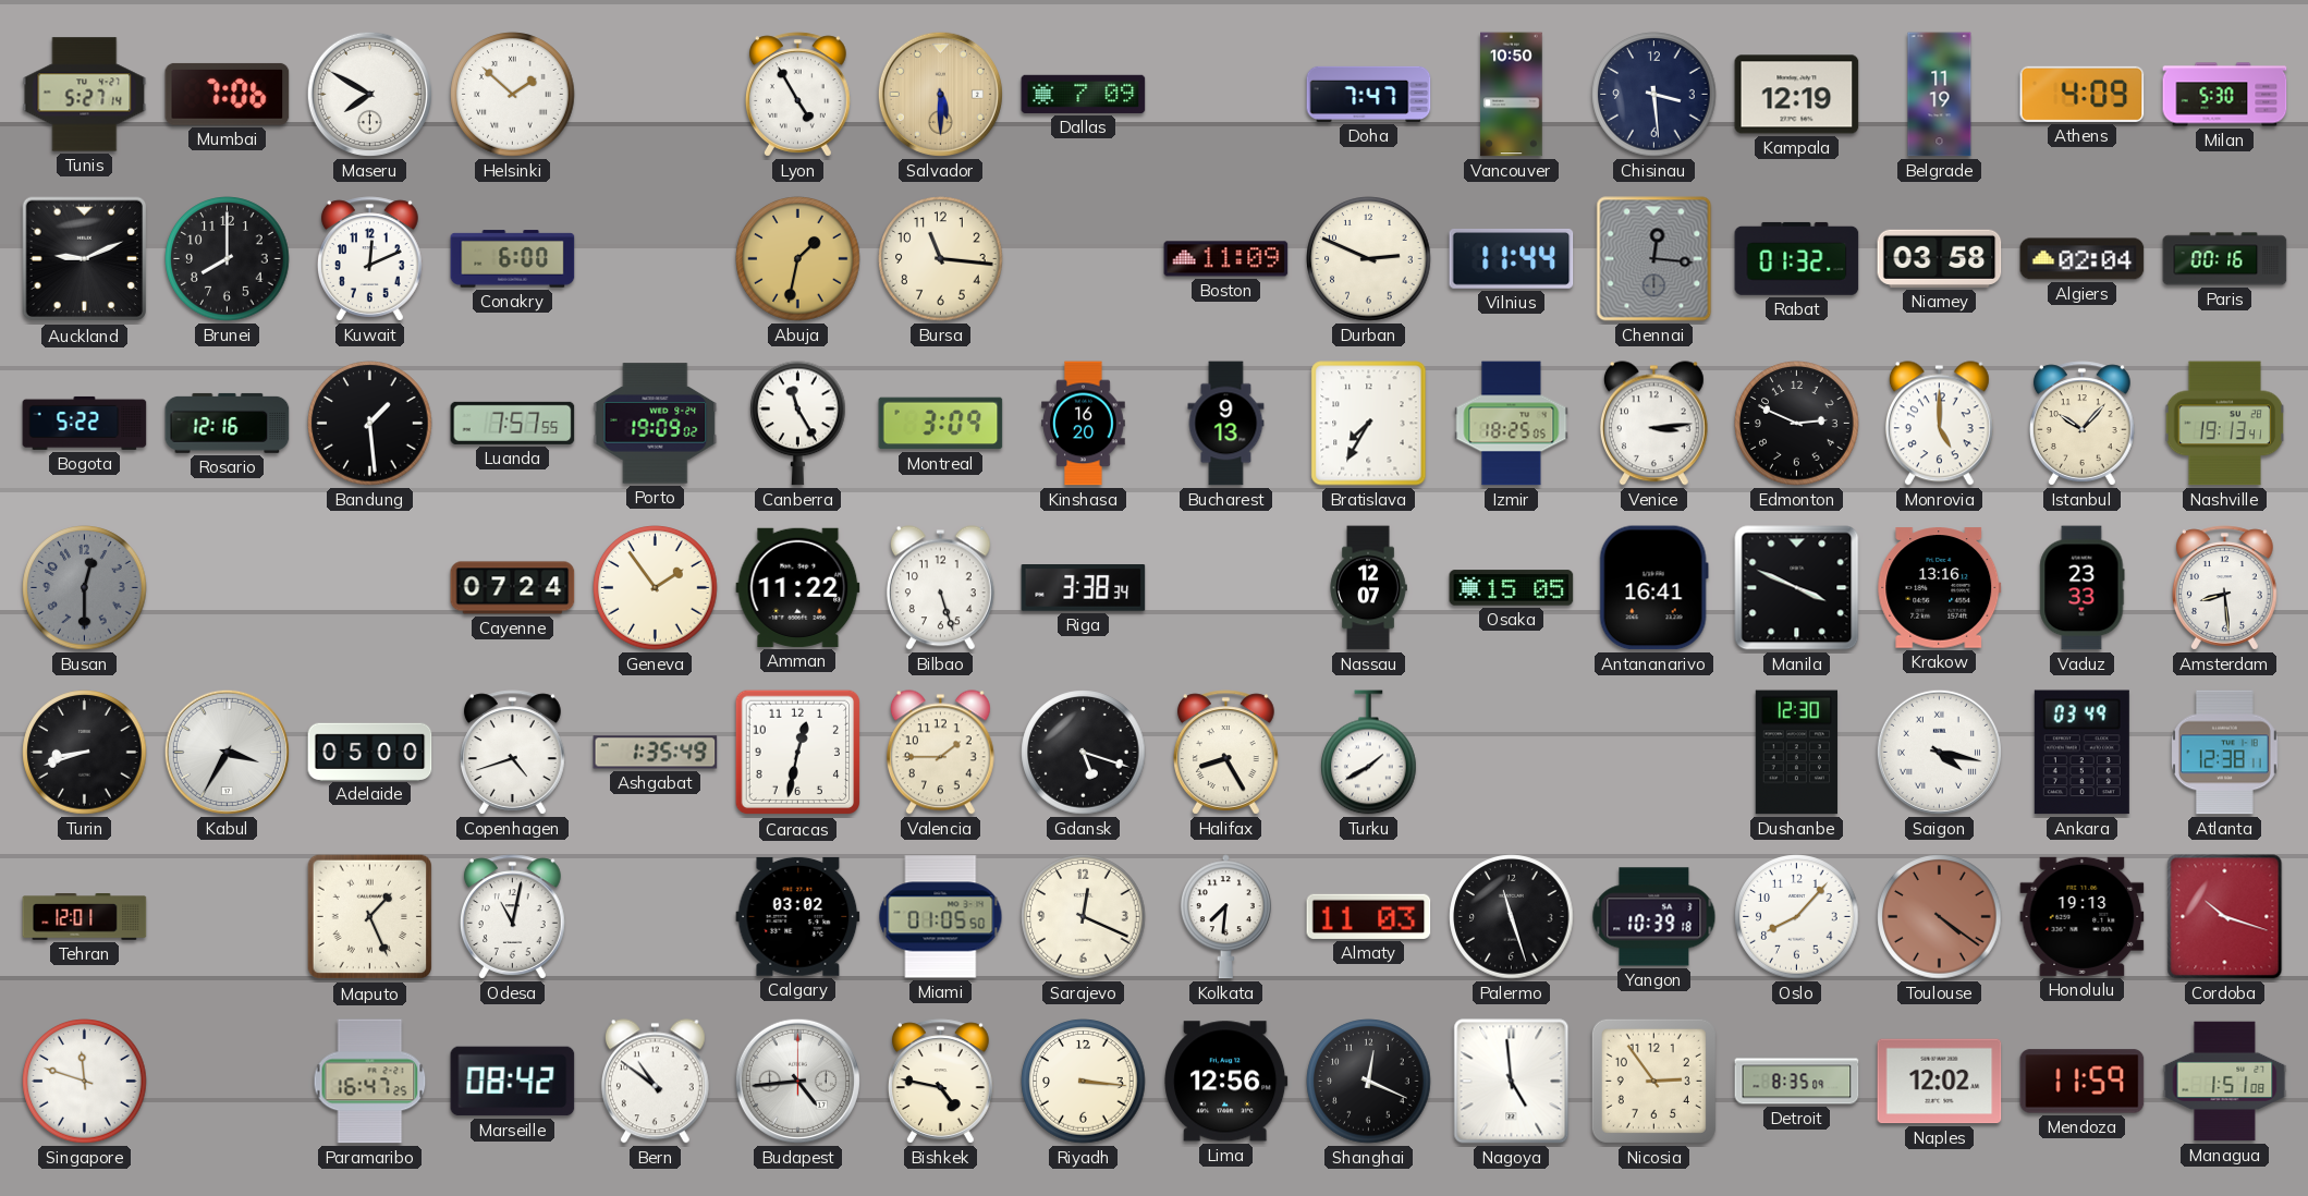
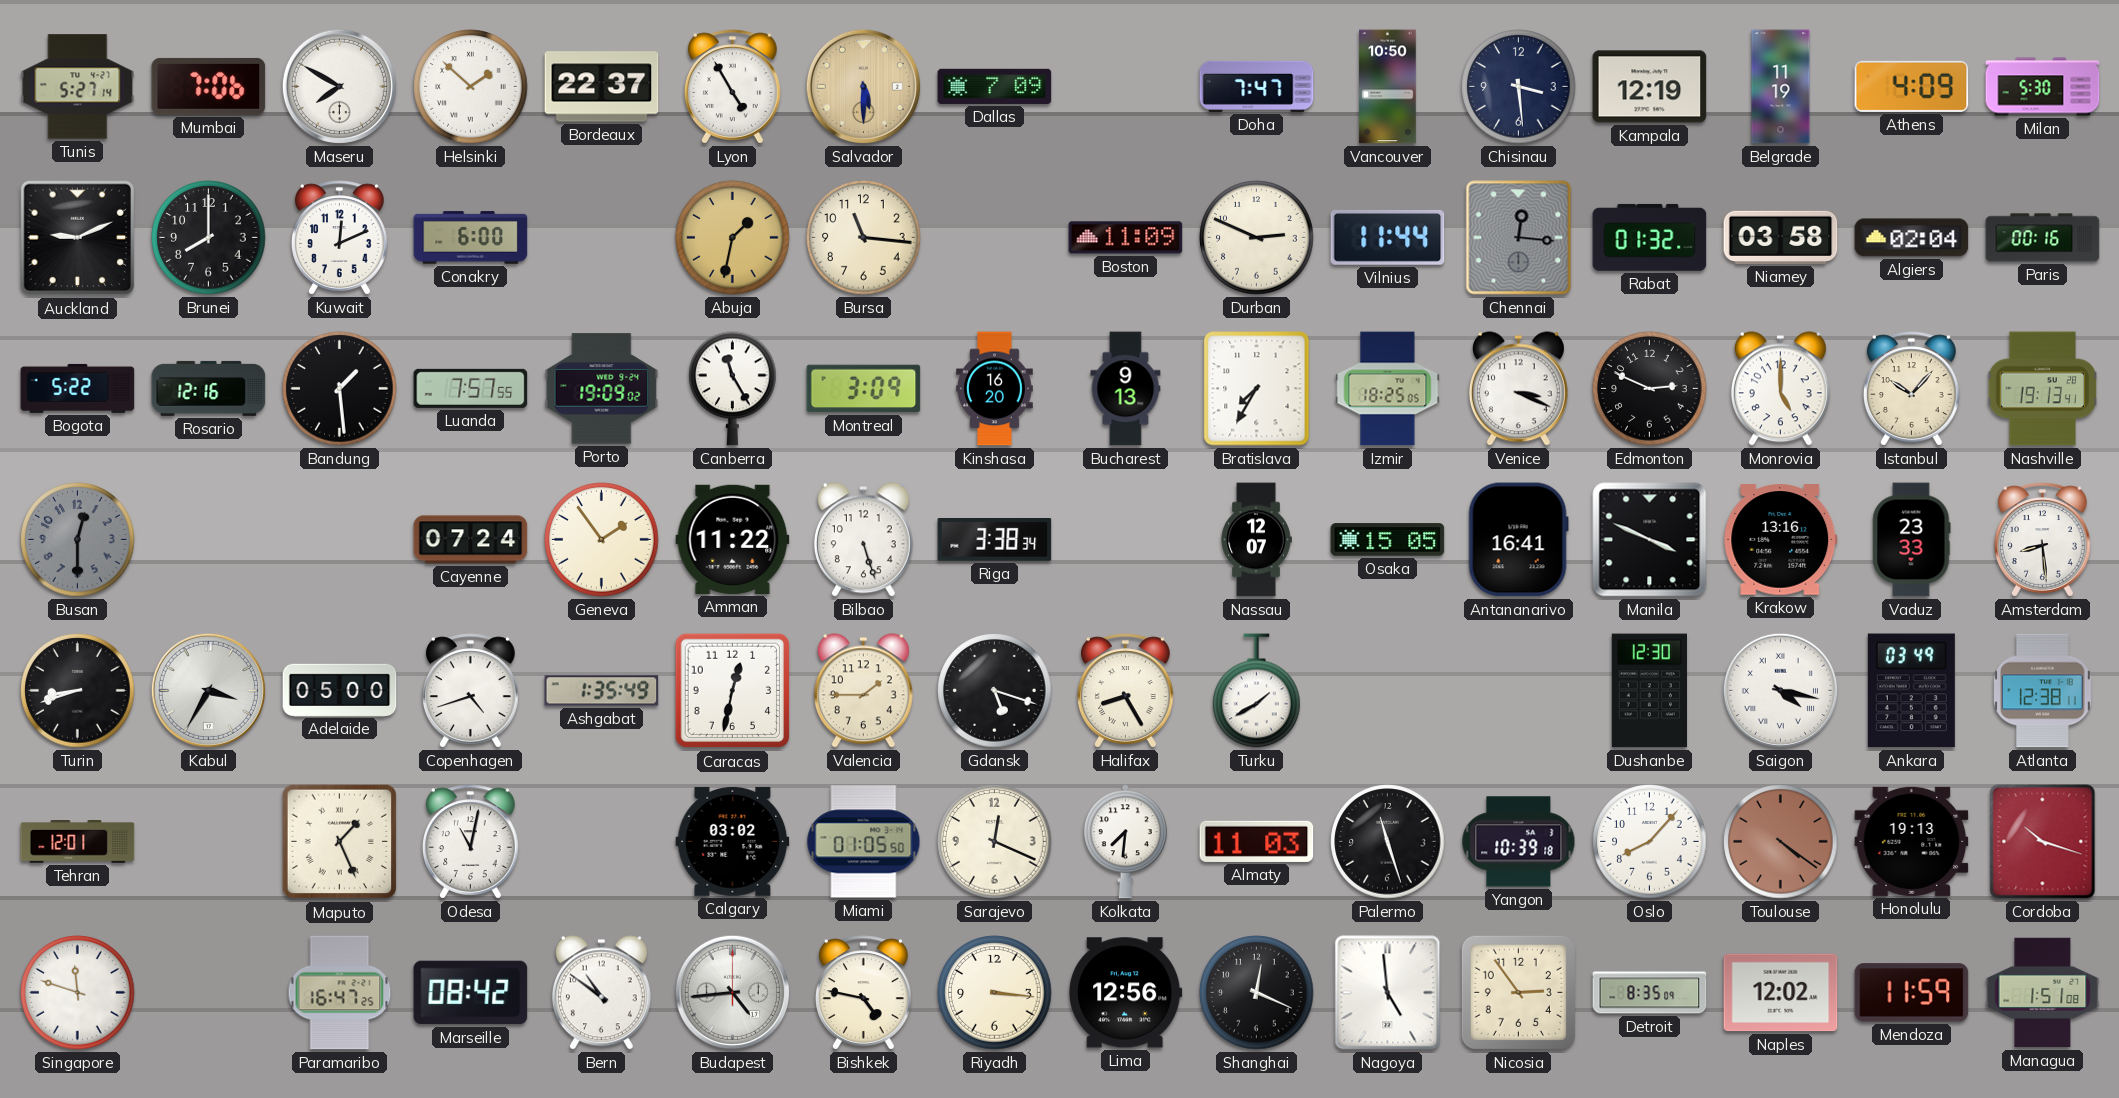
Bordeaux: none -> 22:37 (602, 87)
Venice: 3:14 -> 3:19 (1518, 389)
